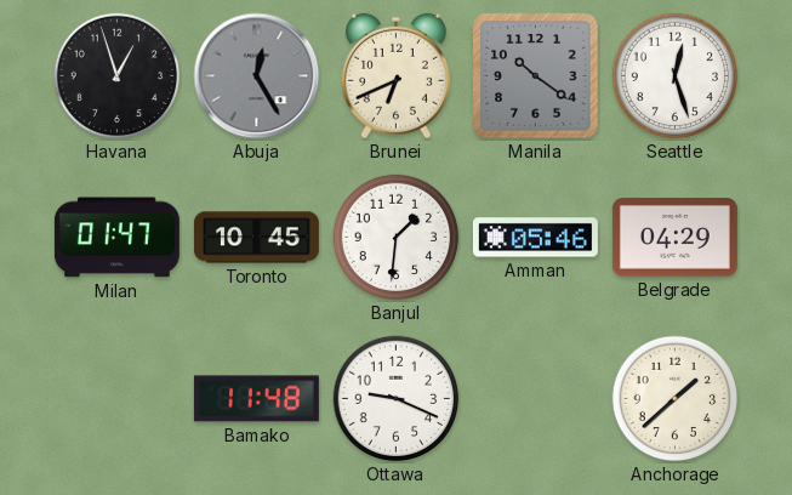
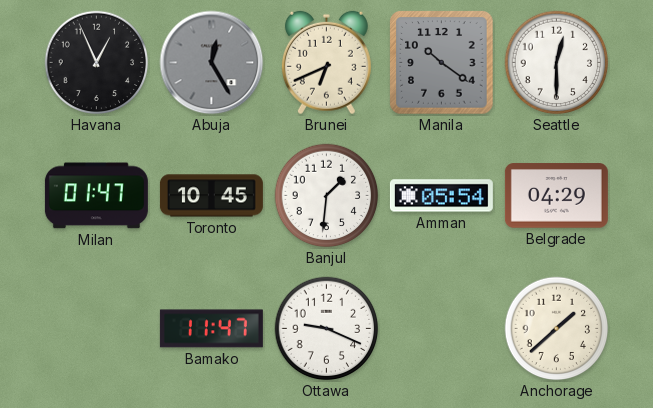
Havana: 12:57 -> 12:56 (97, 63)
Seattle: 12:27 -> 12:30 (557, 63)
Amman: 05:46 -> 05:54 (441, 196)
Bamako: 11:48 -> 11:47 (211, 329)
